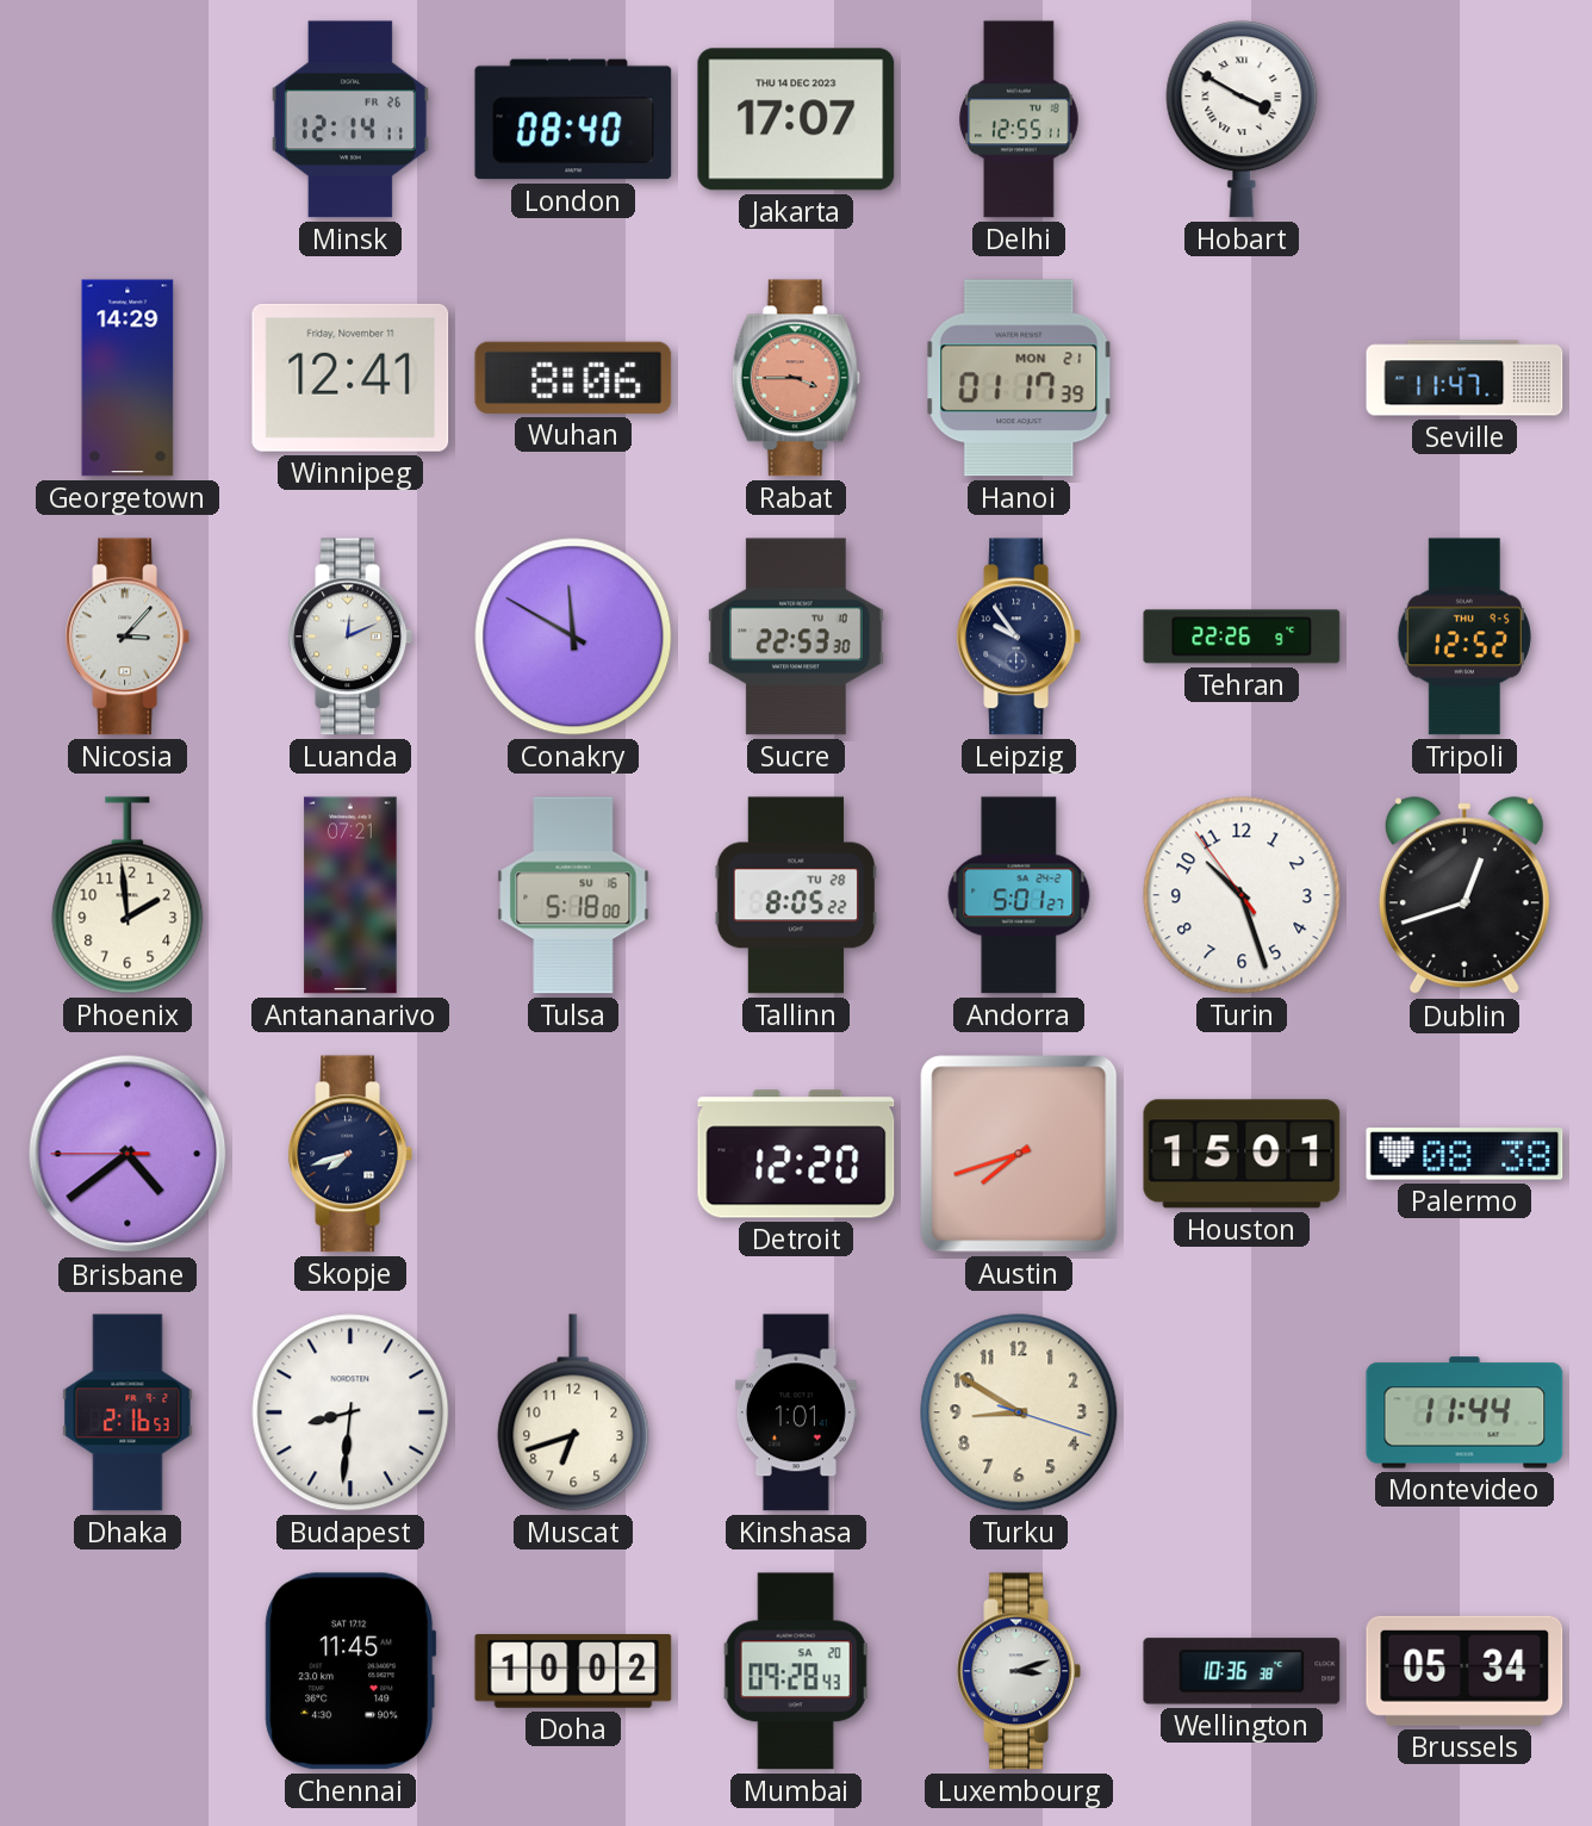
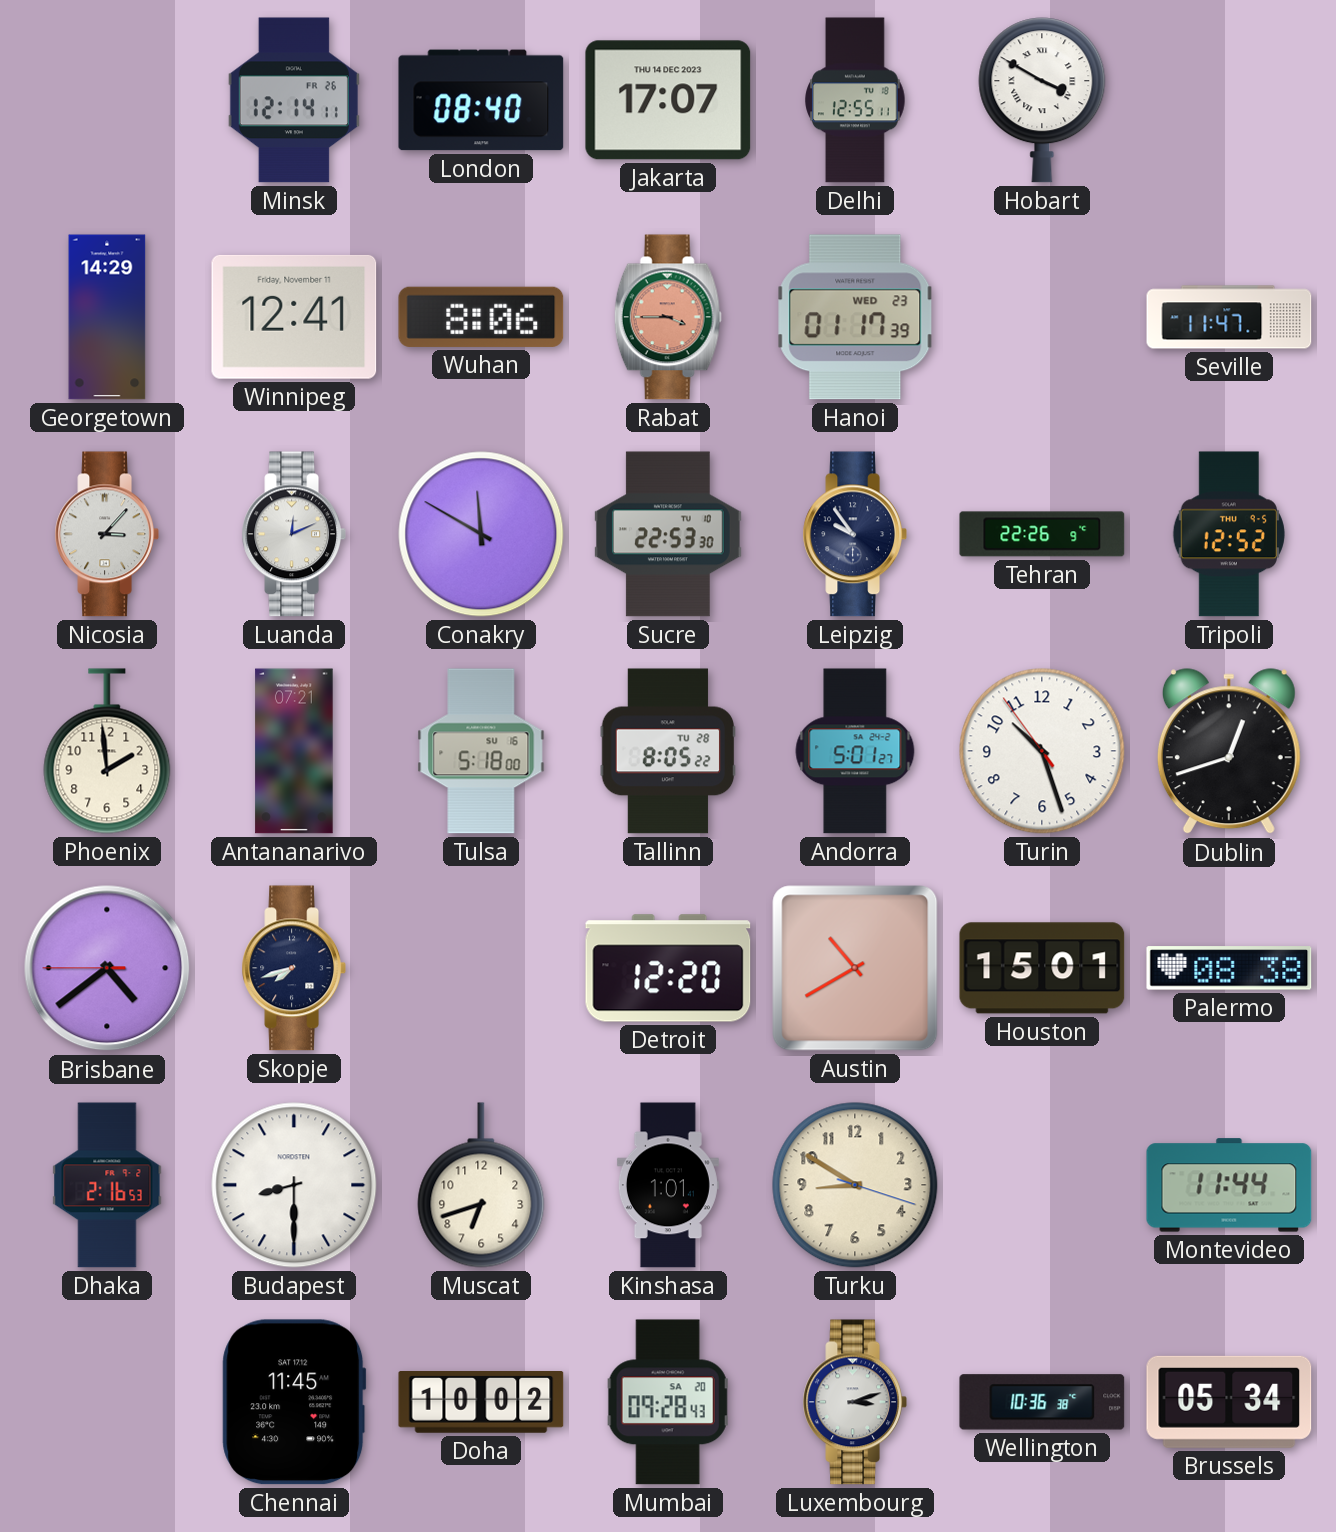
Hanoi date: MON 21 -> WED 23 (855, 317)
Austin: 7:42 -> 10:40 (855, 968)
Budapest: 8:31 -> 8:30 (294, 1185)
